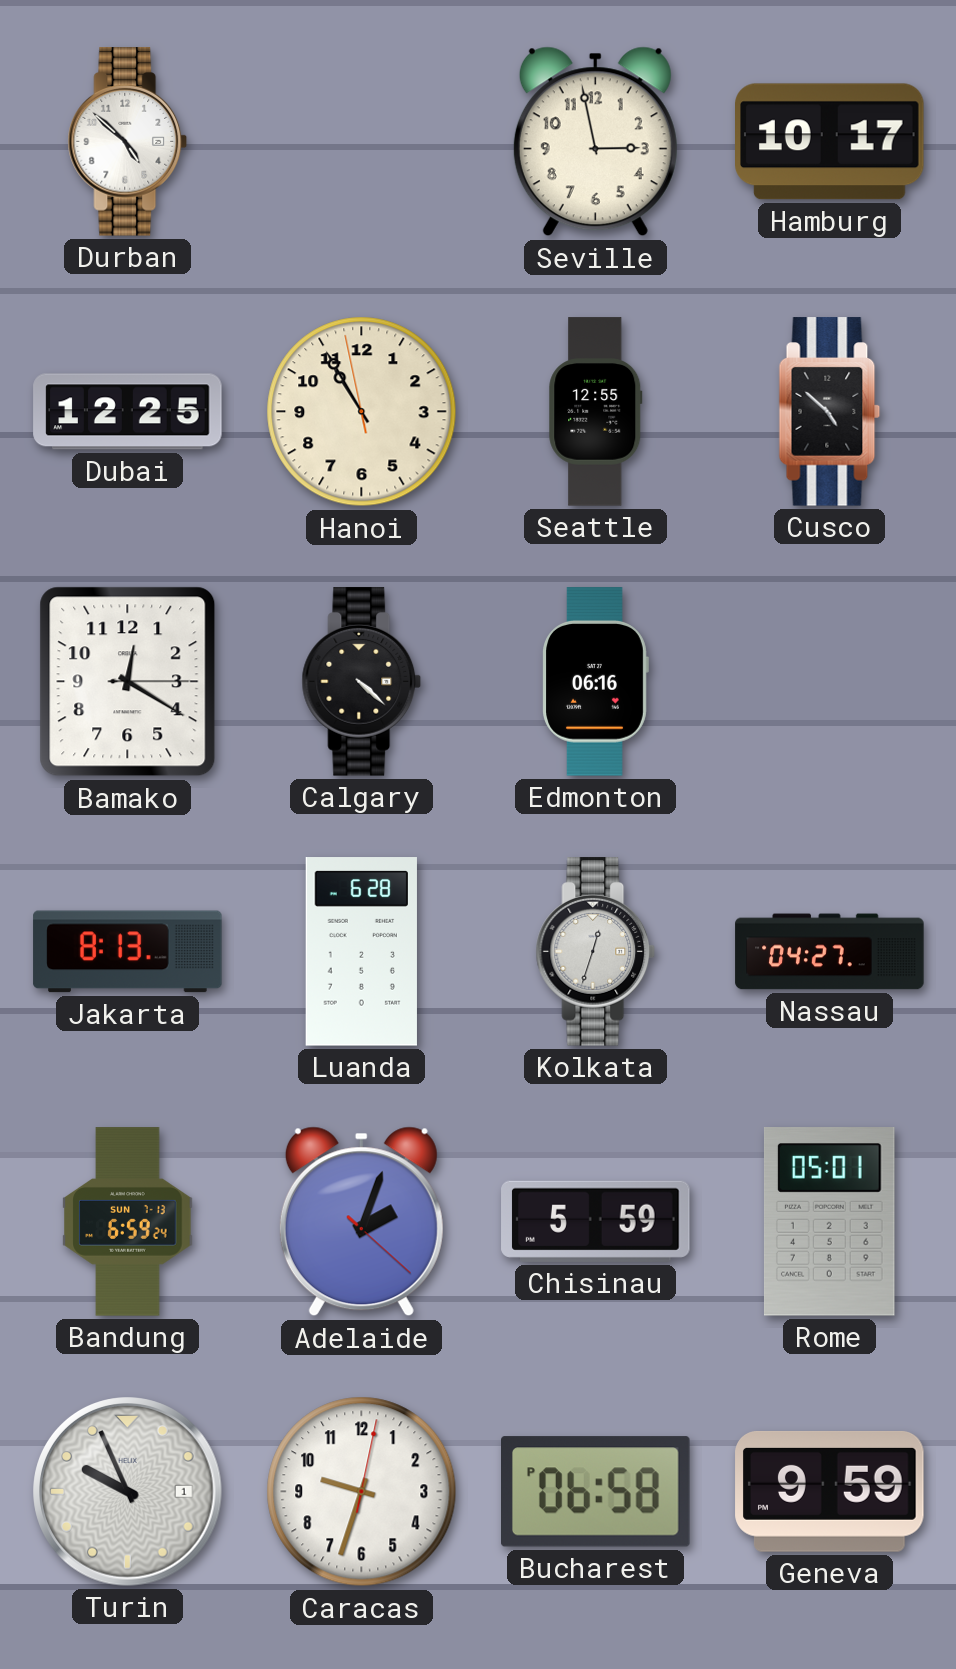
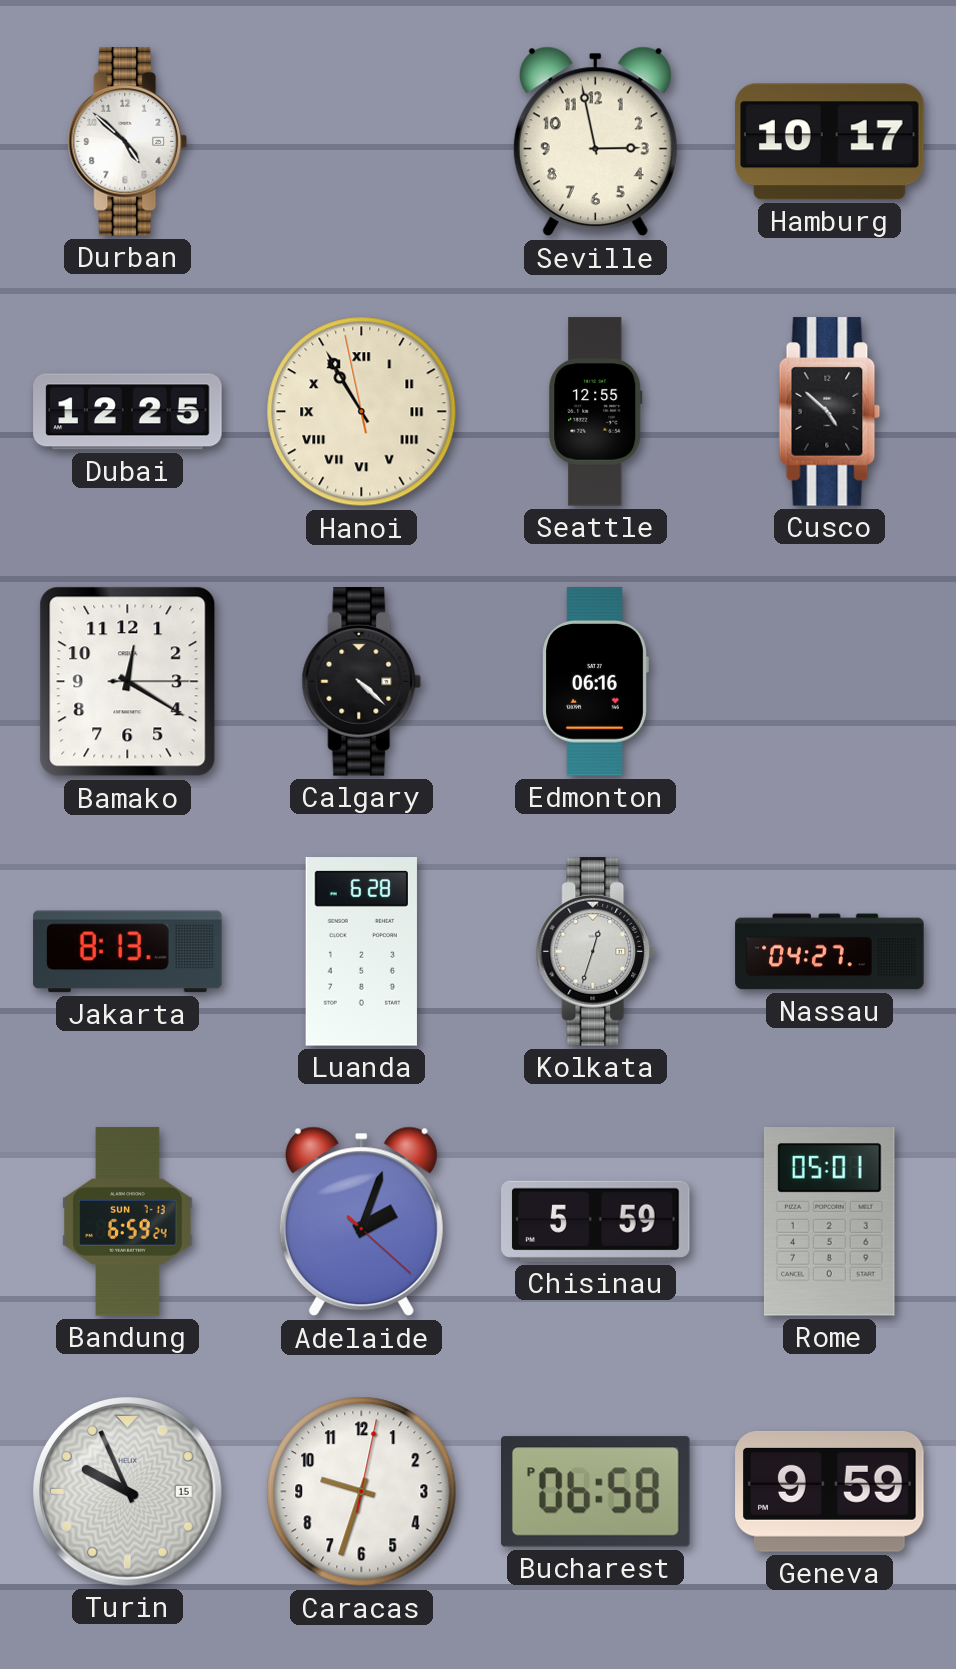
Hanoi numerals: Arabic -> Roman (362, 412)
Turin date: 1 -> 15 (128, 1492)
